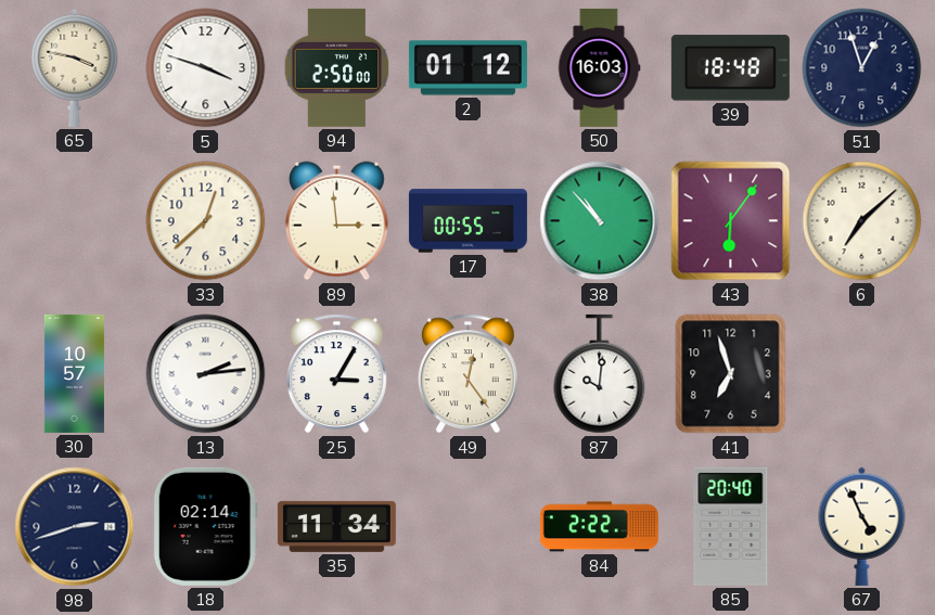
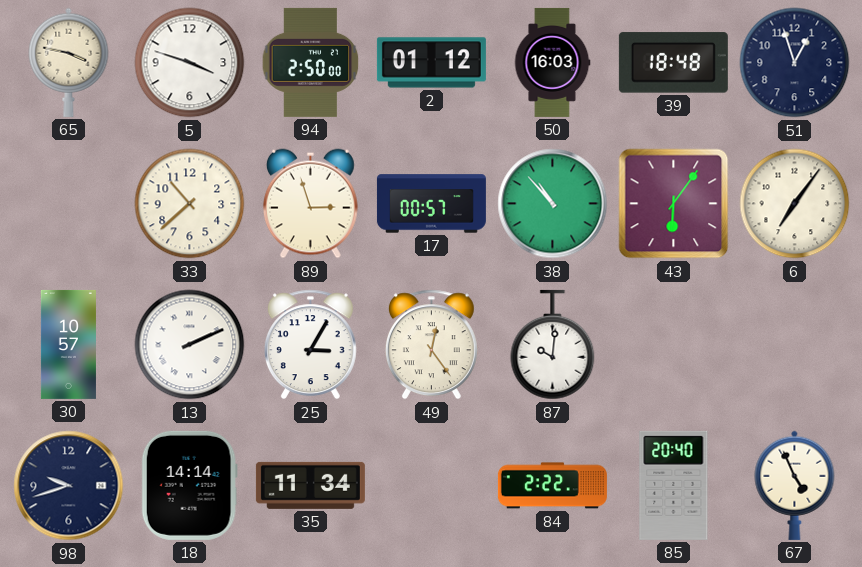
33: 12:38 -> 10:38 (190, 204)
89: 2:59 -> 2:57 (310, 204)
17: 00:55 -> 00:57 (431, 204)
6: 7:08 -> 7:06 (795, 204)
13: 2:14 -> 2:11 (190, 345)
41: 6:57 -> none (731, 374)
98: 2:42 -> 9:42 (69, 486)
18: 02:14 -> 14:14 (189, 485)
